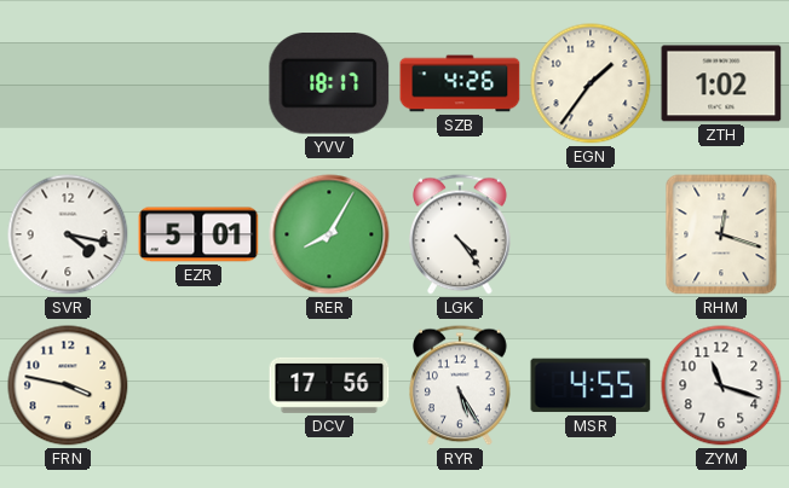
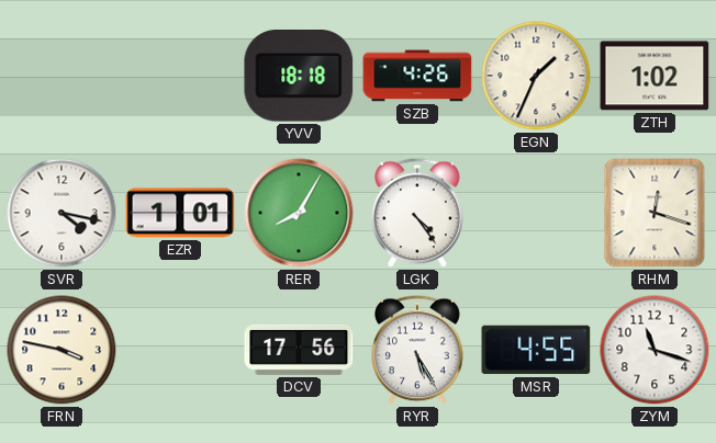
YVV: 18:17 -> 18:18 (299, 76)
EGN: 1:36 -> 1:34 (536, 76)
EZR: 5:01 -> 1:01 (180, 213)
